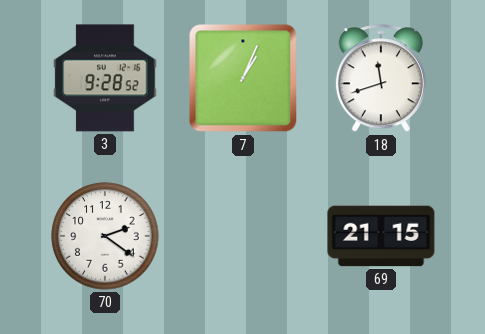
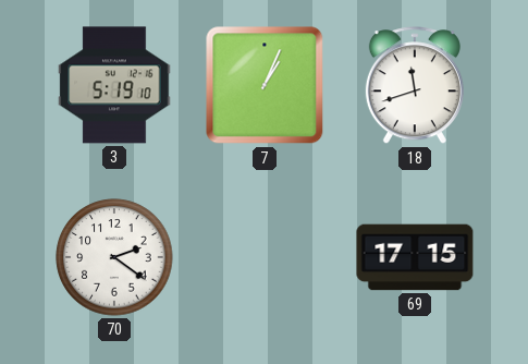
3: 9:28 -> 5:19 (114, 85)
69: 21:15 -> 17:15 (415, 257)
